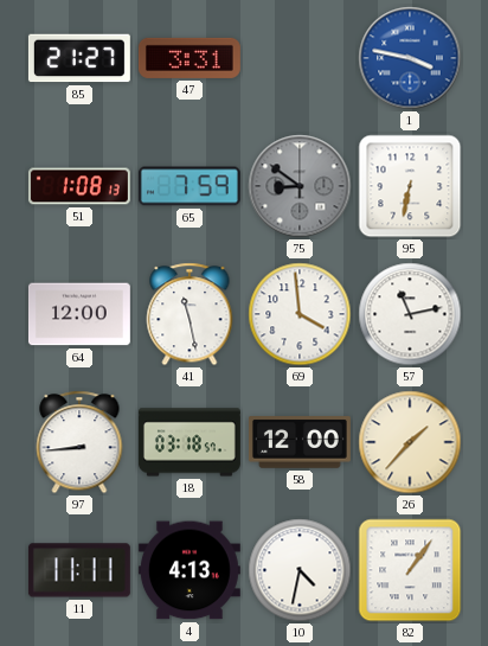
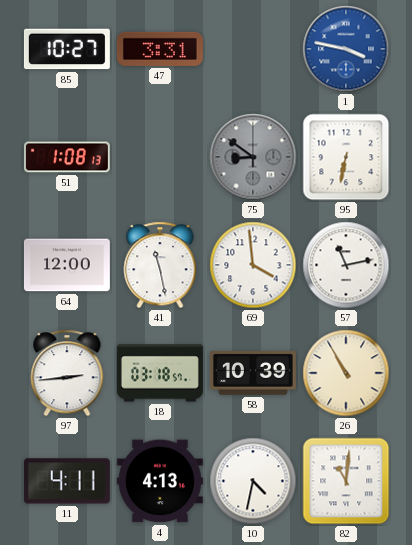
85: 21:27 -> 10:27 (67, 49)
65: 7:59 -> none (190, 186)
97: 8:44 -> 2:44 (67, 373)
58: 12:00 -> 10:39 (253, 373)
26: 1:37 -> 10:55 (346, 373)
11: 11:11 -> 4:11 (67, 481)
82: 1:06 -> 11:01 (346, 481)
